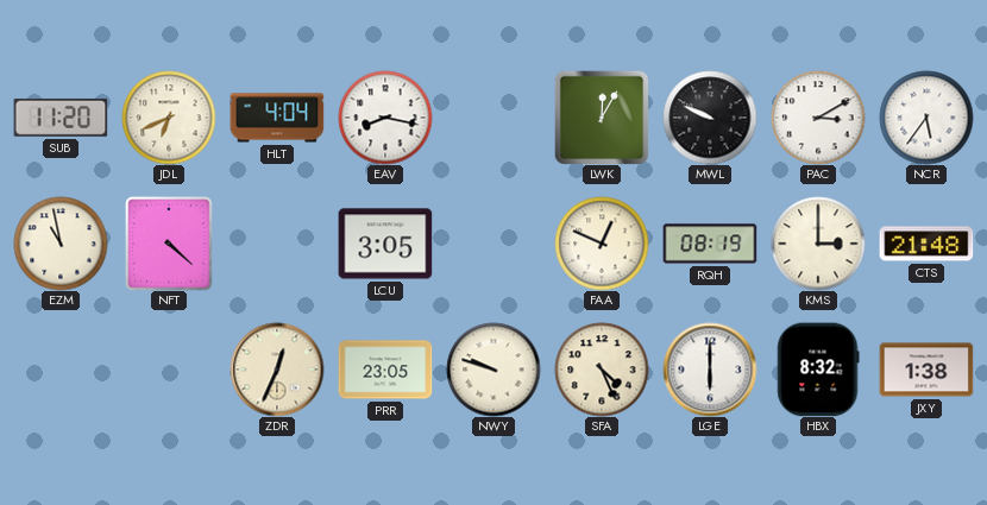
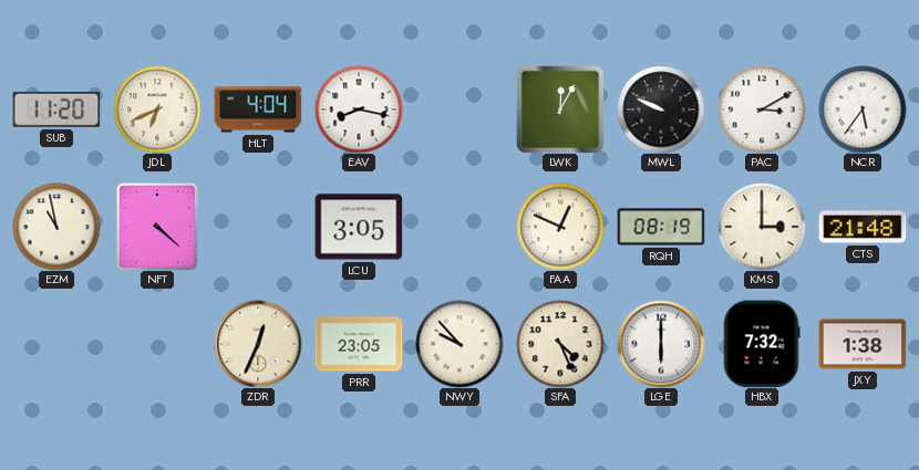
NWY: 9:48 -> 9:53 (460, 344)
HBX: 8:32 -> 7:32 (762, 344)
